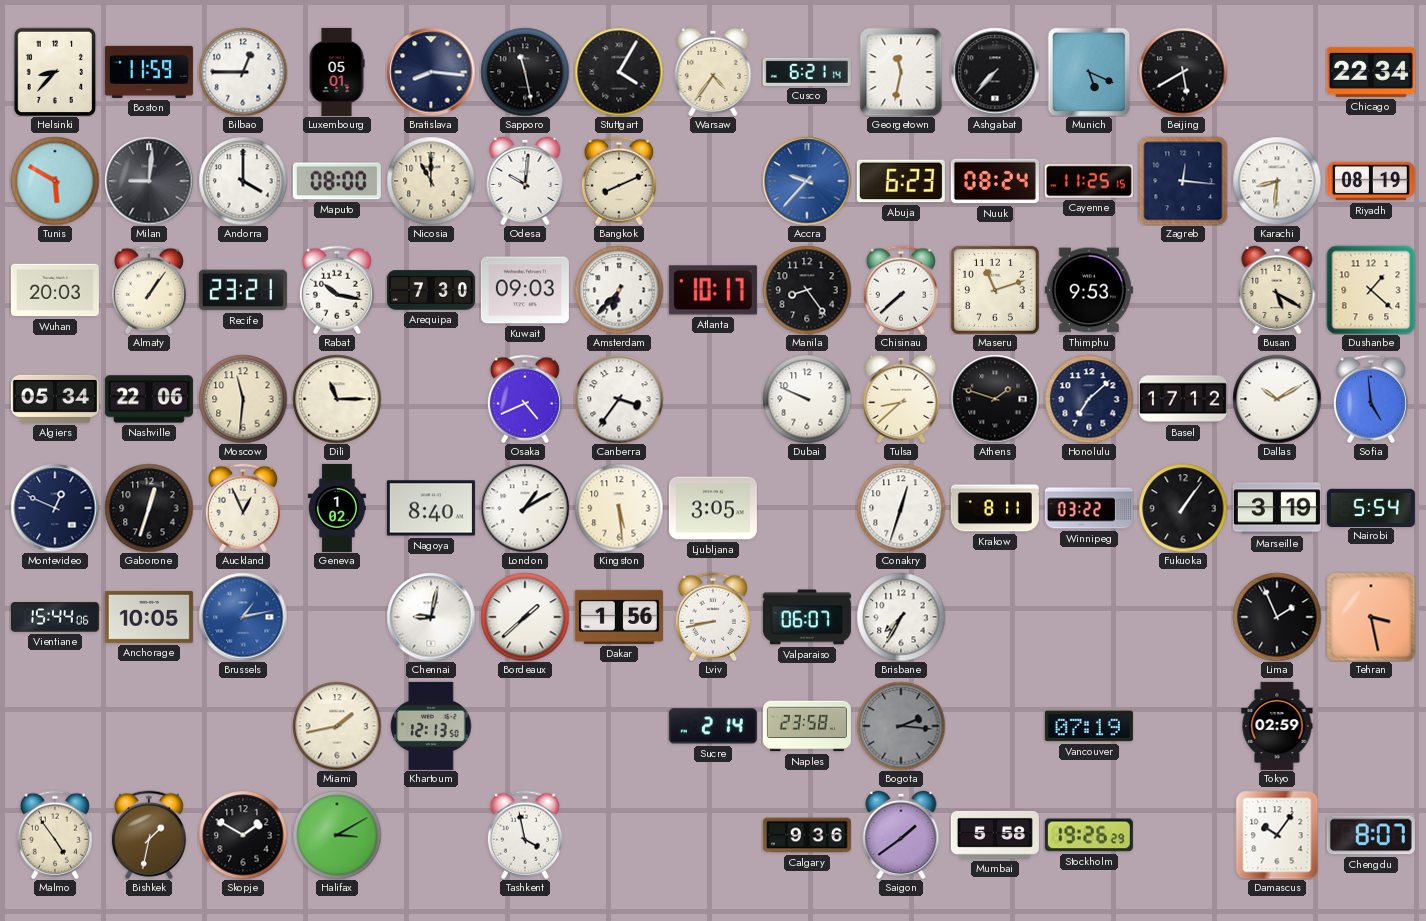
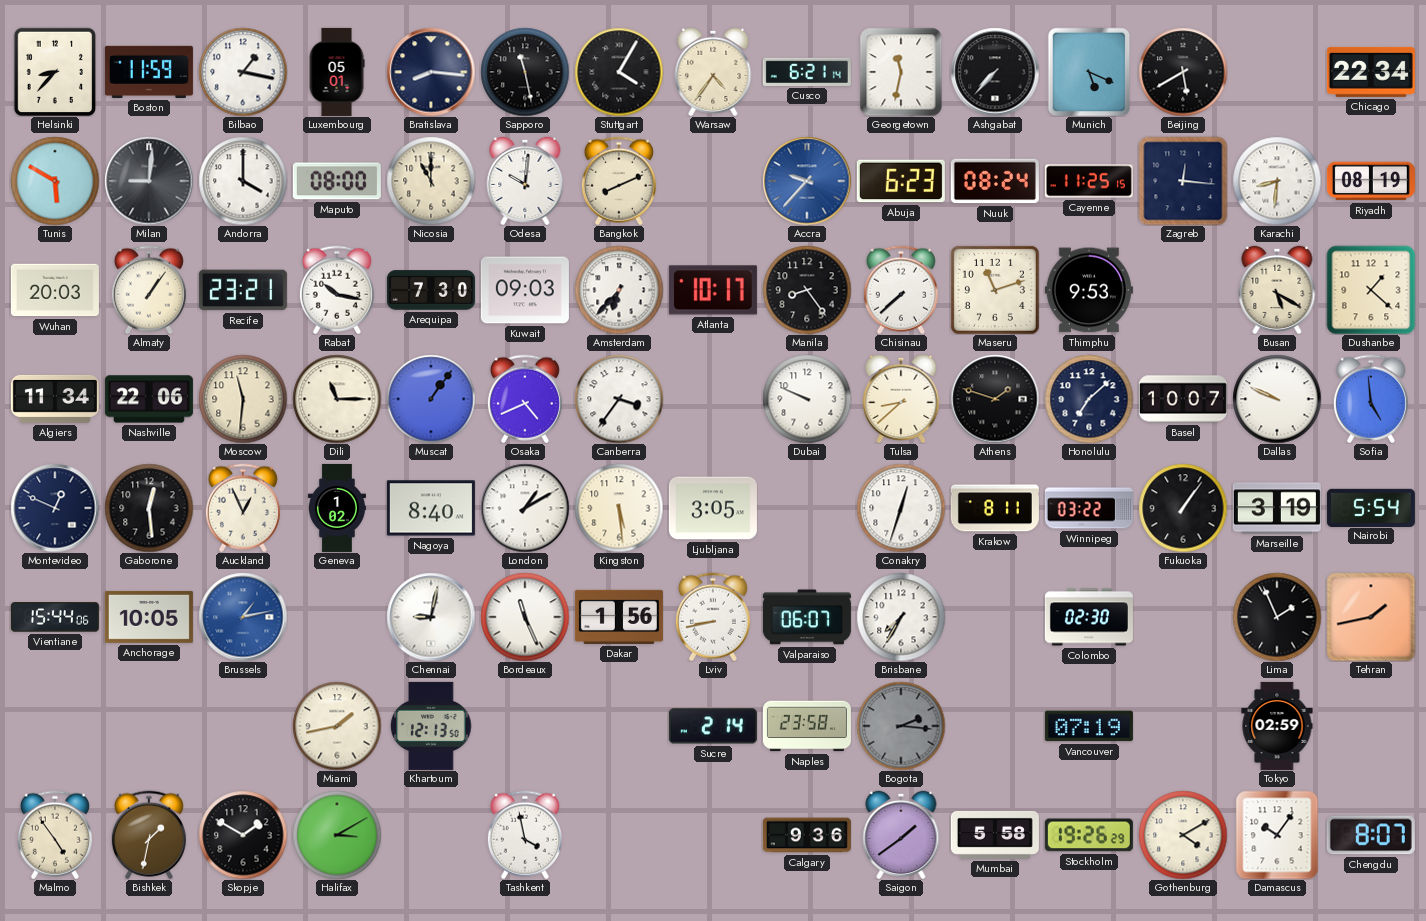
Bilbao: 12:45 -> 1:17 (243, 72)
Algiers: 05:34 -> 11:34 (55, 399)
Muscat: none -> 1:06 (431, 399)
Basel: 17:12 -> 10:07 (1183, 399)
Dallas: 10:10 -> 9:49 (1277, 399)
Gaborone: 12:33 -> 12:29 (149, 508)
Bordeaux: 1:38 -> 11:26 (525, 617)
Colombo: none -> 02:30 (1089, 617)
Tehran: 3:28 -> 1:43 (1371, 617)
Gothenburg: none -> 4:10 (1183, 835)
